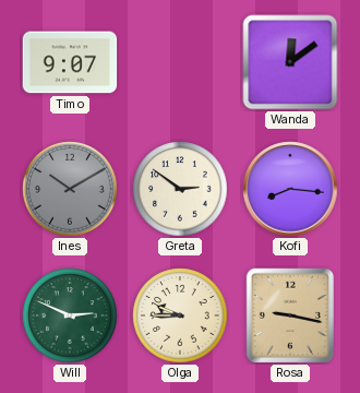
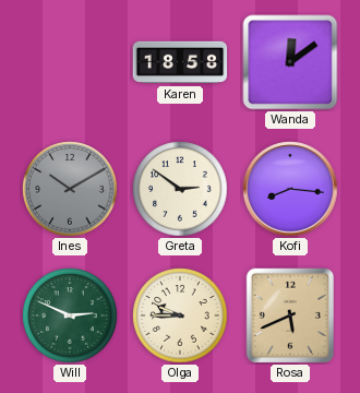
Timo: 9:07 -> none (70, 62)
Karen: none -> 18:58 (180, 62)
Rosa: 9:17 -> 5:41 (289, 315)
